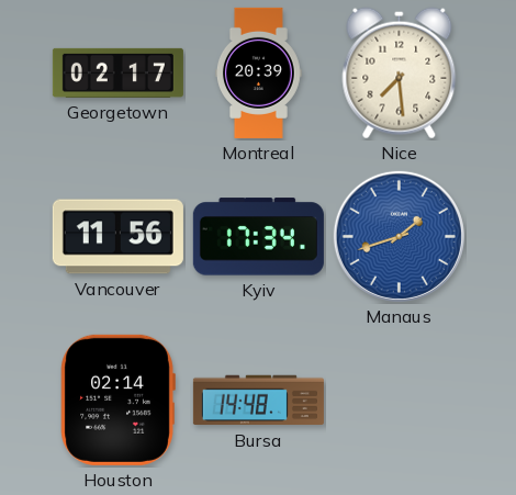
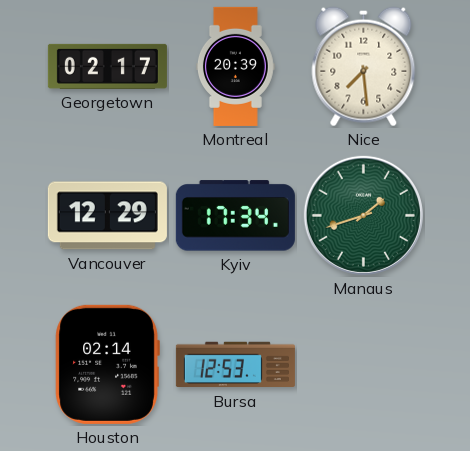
Vancouver: 11:56 -> 12:29 (107, 216)
Manaus dial: blue -> green (363, 215)
Bursa: 14:48 -> 12:53 (235, 365)
